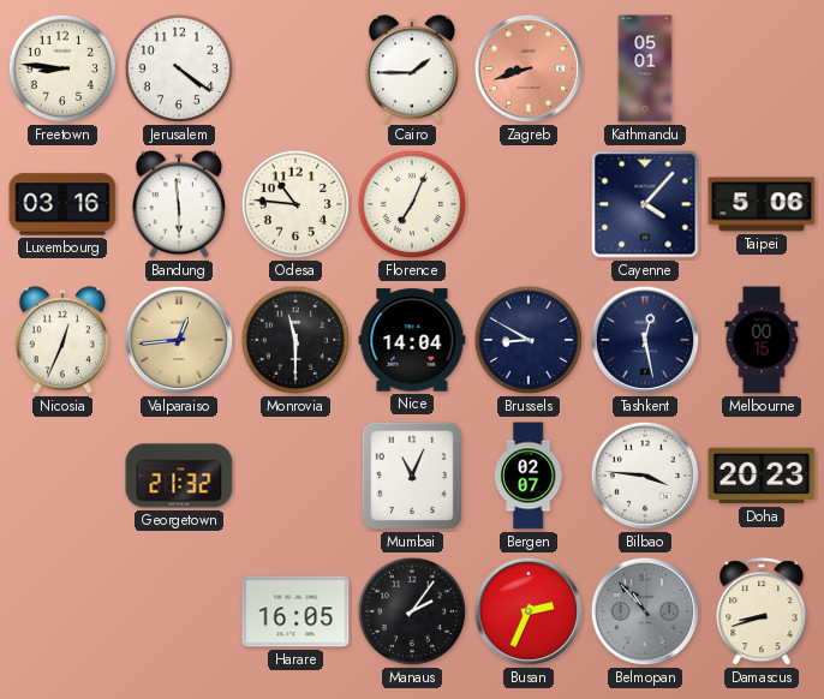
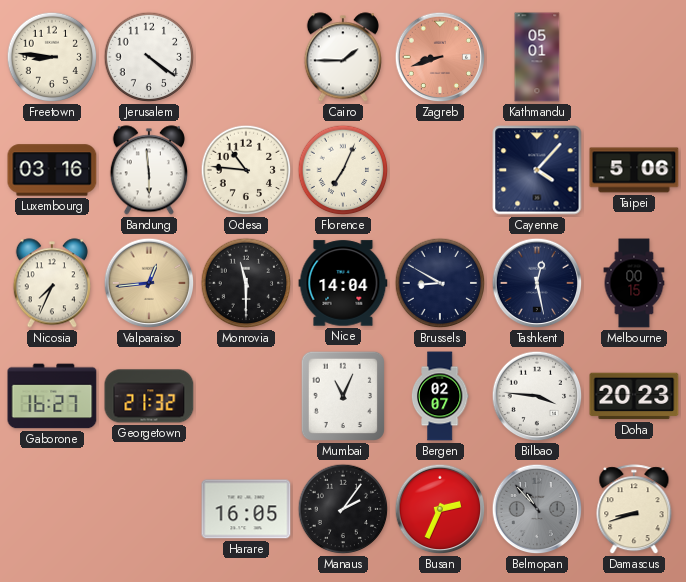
Nicosia: 12:34 -> 7:34 (52, 283)
Gaborone: none -> 16:27 (52, 396)
